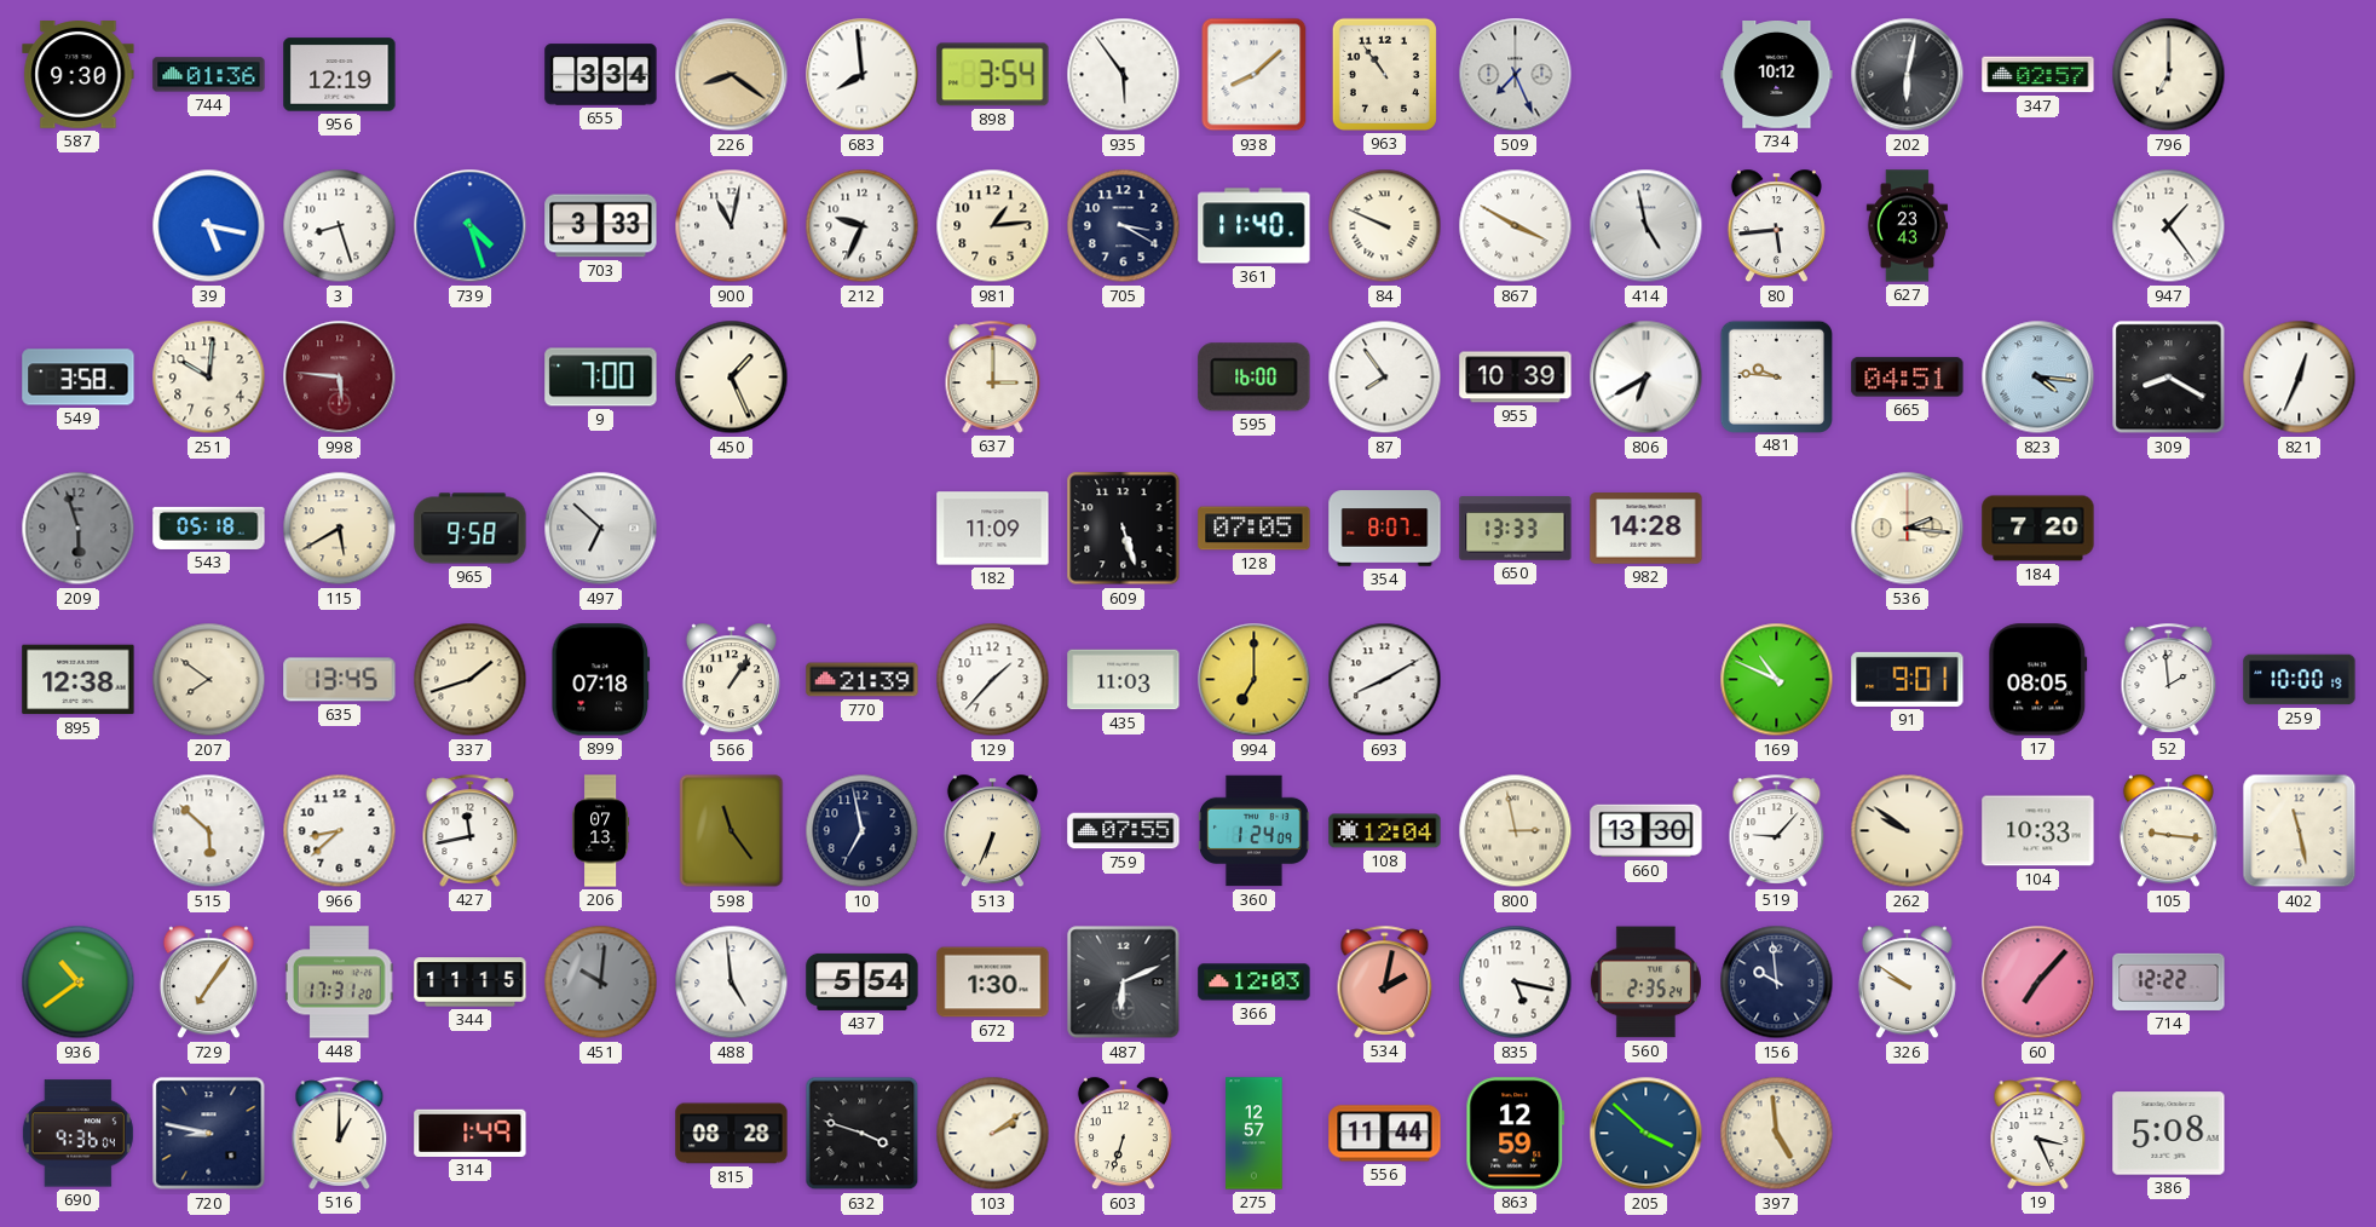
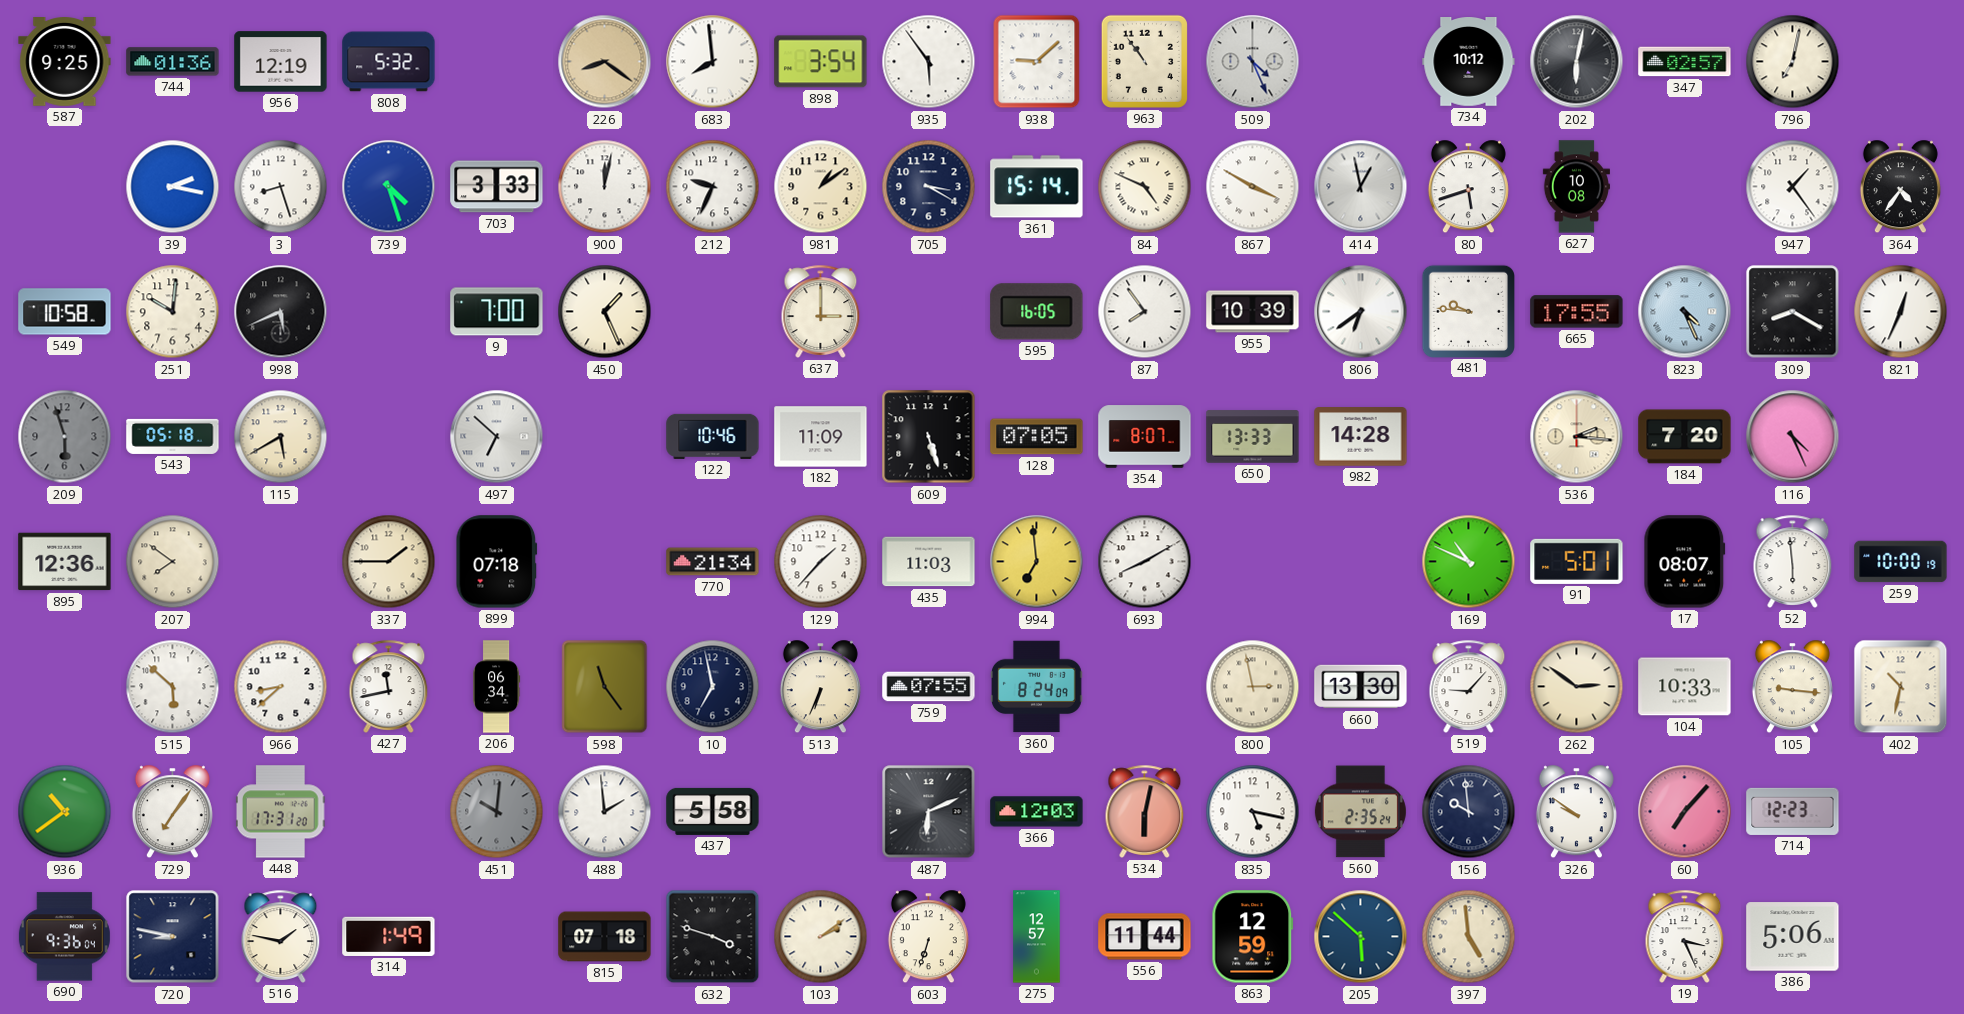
587: 9:30 -> 9:25 (65, 62)
808: none -> 5:32 (389, 62)
655: 3:34 -> none (601, 75)
938: 8:08 -> 9:08 (1037, 62)
509: 7:26 -> 4:26 (1253, 62)
796: 7:00 -> 7:02 (1793, 62)
39: 5:17 -> 2:17 (173, 187)
900: 11:02 -> 12:02 (605, 187)
981: 1:14 -> 1:09 (821, 187)
361: 11:40 -> 15:14 (1037, 187)
84: 9:49 -> 4:49 (1145, 187)
414: 4:58 -> 12:58 (1361, 187)
80: 5:44 -> 5:42 (1468, 187)
627: 23:43 -> 10:08 (1576, 187)
364: none -> 4:36 (1900, 187)
549: 3:58 -> 10:58 (65, 312)
998: 5:46 -> 5:41 (281, 312)
998 dial: burgundy -> black (281, 312)
595: 16:00 -> 16:05 (1037, 312)
806: 6:40 -> 6:39 (1361, 312)
665: 04:51 -> 17:55 (1577, 312)
823: 4:16 -> 4:26 (1685, 312)
965: 9:58 -> none (471, 529)
122: none -> 10:46 (713, 436)
116: none -> 4:26 (1793, 437)
895: 12:38 -> 12:36 (65, 562)
635: 13:45 -> none (340, 680)
337: 1:42 -> 1:45 (389, 562)
566: 1:06 -> none (731, 680)
770: 21:39 -> 21:34 (713, 562)
994: 7:00 -> 6:59 (1037, 562)
91: 9:01 -> 5:01 (1577, 561)
17: 08:05 -> 08:07 (1685, 562)
52: 1:59 -> 5:59 (1793, 561)
206: 07:13 -> 06:34 (497, 687)
360: 1:24 -> 8:24 (1037, 687)
108: 12:04 -> none (1385, 831)
262: 9:51 -> 2:51 (1577, 687)
402: 11:28 -> 10:32 (1901, 687)
344: 11:15 -> none (471, 983)
488: 4:59 -> 1:59 (605, 812)
437: 5:54 -> 5:58 (713, 811)
672: 1:30 -> none (993, 983)
534: 2:02 -> 6:02 (1145, 811)
714: 12:22 -> 12:23 (1793, 811)
516: 1:00 -> 1:47 (281, 936)
815: 08:28 -> 07:18 (605, 937)
205: 3:52 -> 5:52 (1361, 937)
386: 5:08 -> 5:06 (1793, 937)
